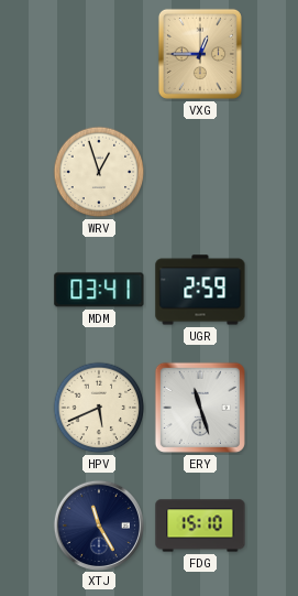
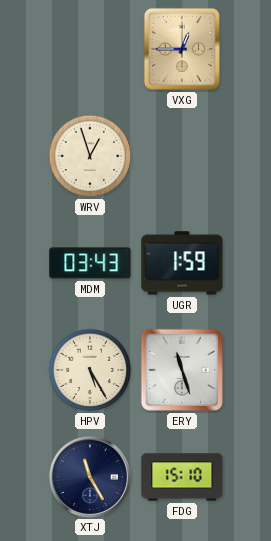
MDM: 03:41 -> 03:43 (90, 263)
UGR: 2:59 -> 1:59 (182, 263)
HPV: 5:41 -> 5:25 (90, 370)
